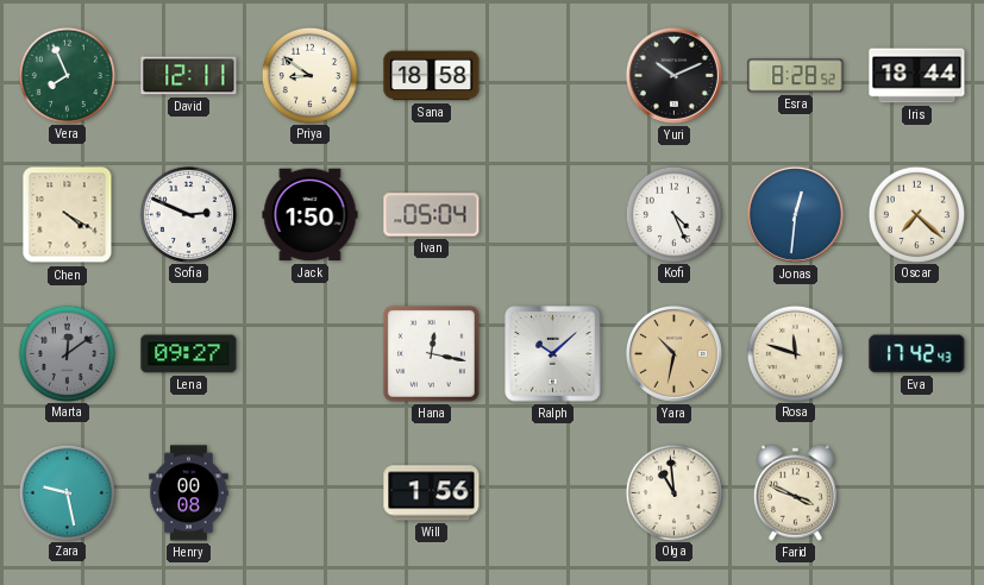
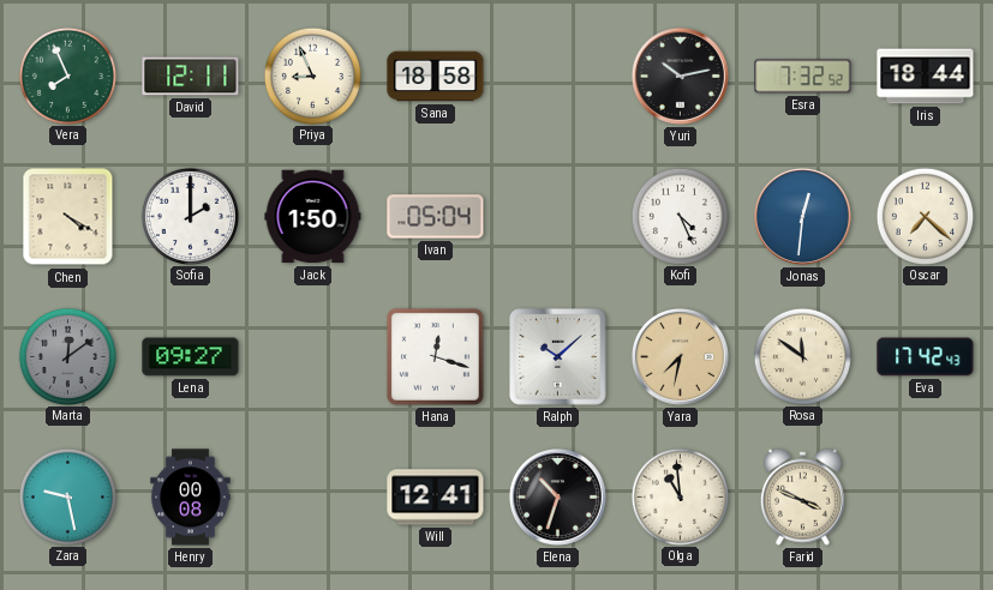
Priya: 8:51 -> 8:56 (312, 76)
Yuri: 10:11 -> 10:13 (680, 76)
Esra: 8:28 -> 7:32 (803, 77)
Sofia: 2:49 -> 2:00 (190, 216)
Hana: 12:17 -> 12:18 (435, 356)
Yara: 10:32 -> 7:32 (680, 356)
Rosa: 11:48 -> 11:51 (802, 356)
Will: 1:56 -> 12:41 (436, 498)
Elena: none -> 10:33 (557, 496)
